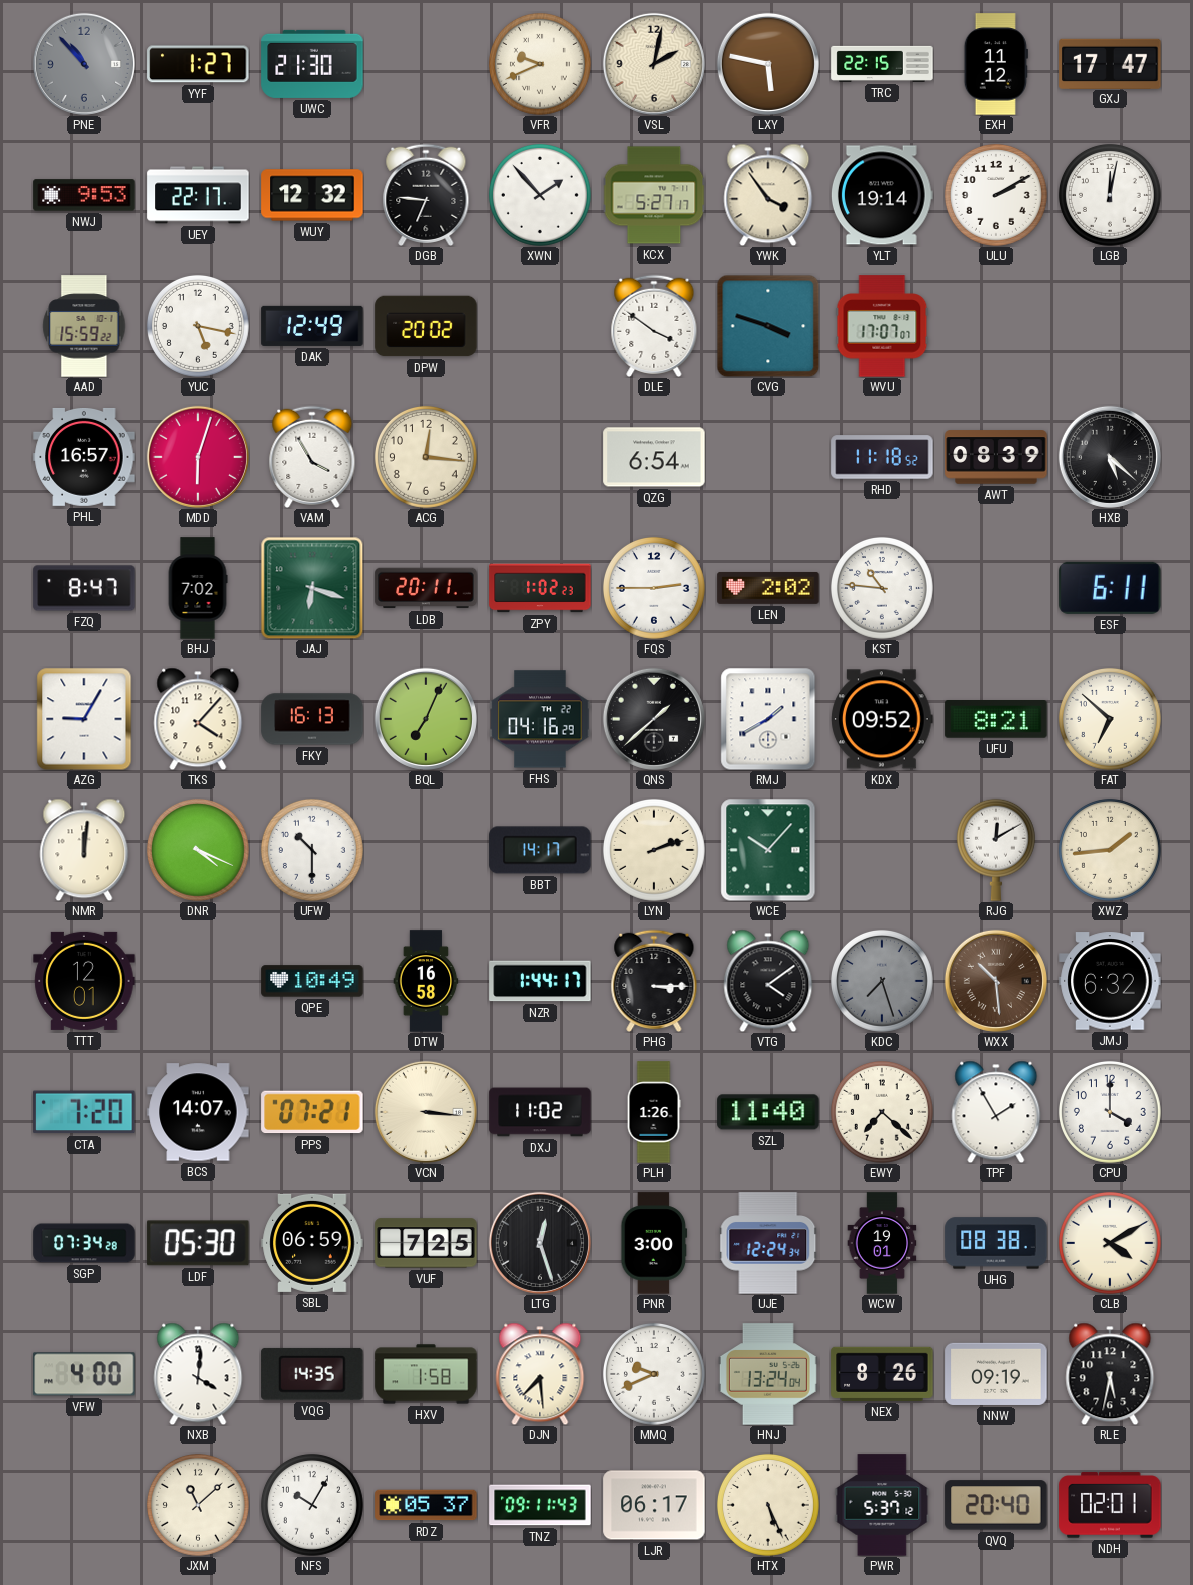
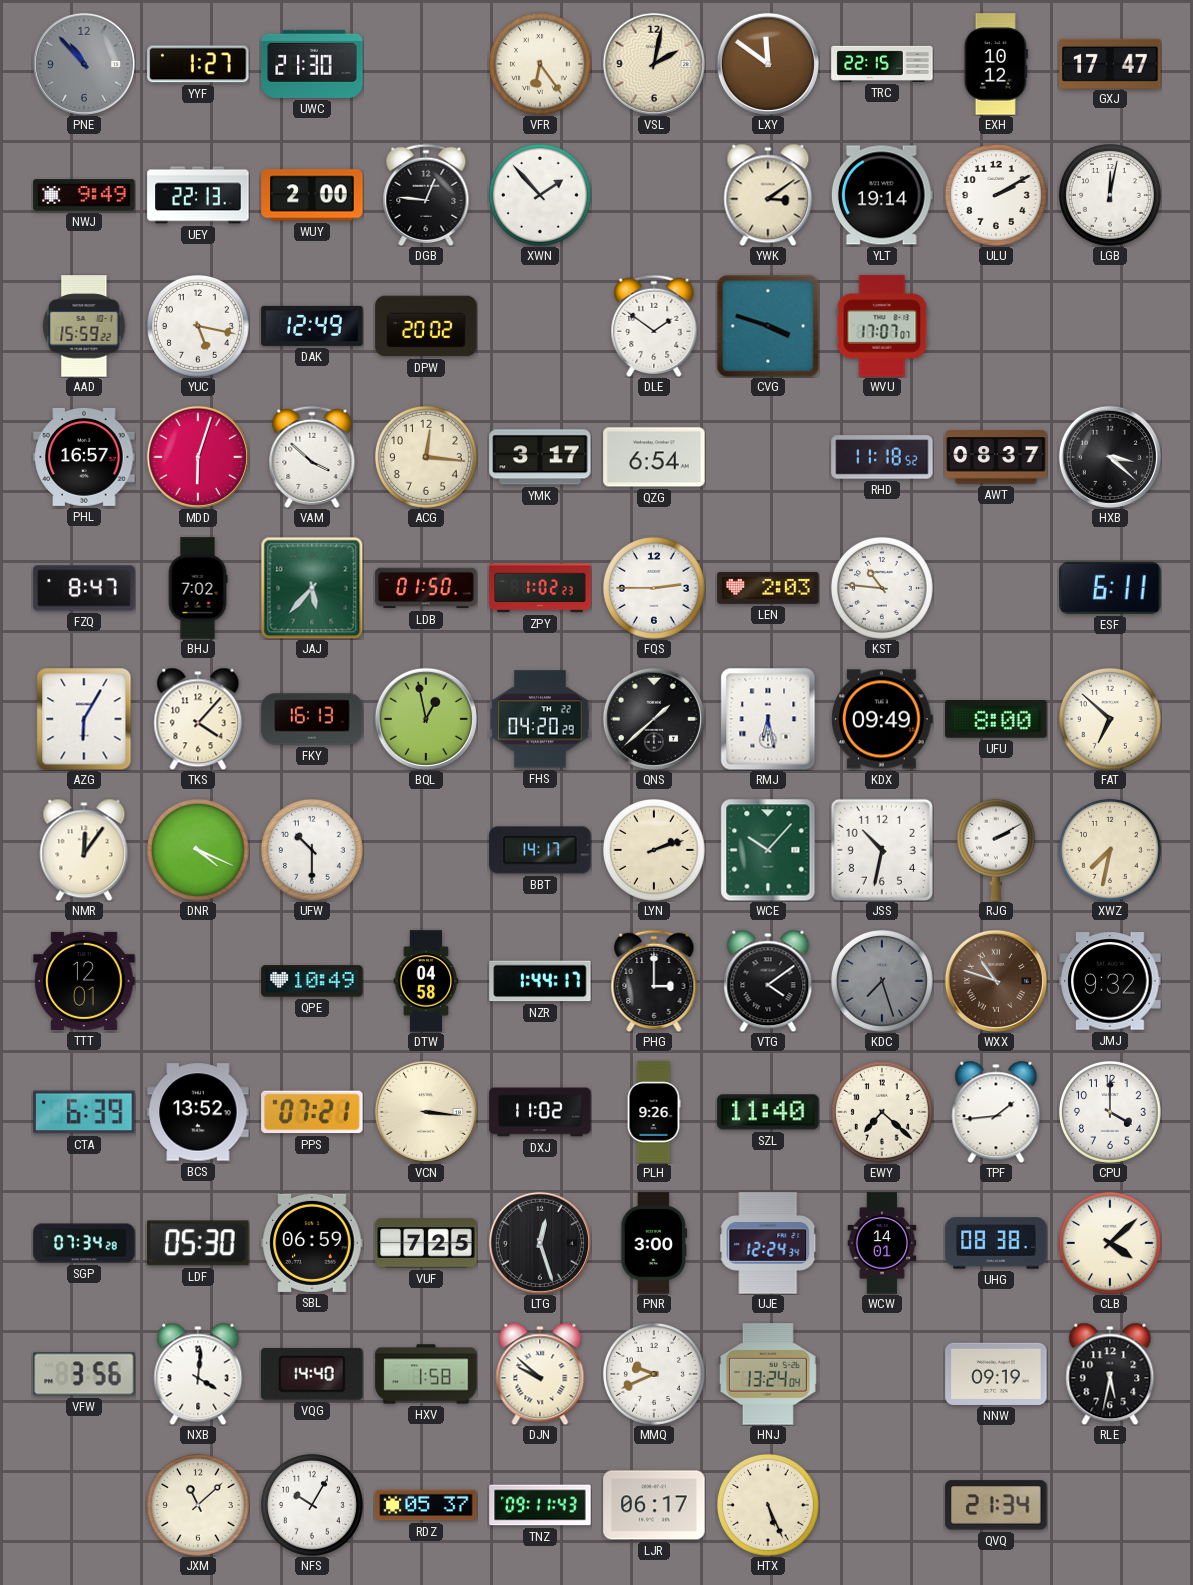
VFR: 9:41 -> 6:24 (540, 64)
LXY: 5:47 -> 11:51 (768, 64)
EXH: 11:12 -> 10:12 (996, 64)
NWJ: 9:53 -> 9:49 (84, 195)
UEY: 22:17 -> 22:13 (198, 195)
WUY: 12:32 -> 2:00 (312, 195)
DGB: 6:46 -> 12:46 (426, 195)
KCX: 5:27 -> none (654, 195)
YWK: 3:54 -> 3:09 (768, 195)
DLE: 3:51 -> 1:51 (654, 326)
VAM: 3:55 -> 3:52 (312, 457)
YMK: none -> 3:17 (540, 457)
AWT: 08:39 -> 08:37 (996, 457)
HXB: 5:22 -> 3:22 (1110, 457)
JAJ: 6:18 -> 5:37 (312, 588)
LDB: 20:11 -> 01:50 (426, 588)
LEN: 2:02 -> 2:03 (768, 588)
AZG: 9:05 -> 6:05 (84, 719)
BQL: 7:04 -> 12:58 (426, 719)
FHS: 04:16 -> 04:20 (540, 719)
RMJ: 1:40 -> 6:28 (768, 719)
KDX: 09:52 -> 09:49 (883, 719)
UFU: 8:21 -> 8:00 (996, 720)
NMR: 12:01 -> 12:06 (84, 850)
JSS: none -> 10:32 (882, 850)
RJG: 12:10 -> 2:10 (996, 850)
XWZ: 1:44 -> 7:32 (1110, 850)
DTW: 16:58 -> 04:58 (426, 981)
PHG: 3:15 -> 3:00 (654, 981)
WXX: 10:29 -> 10:48 (996, 981)
JMJ: 6:32 -> 9:32 (1110, 981)
CTA: 7:20 -> 6:39 (84, 1112)
BCS: 14:07 -> 13:52 (198, 1112)
PLH: 1:26 -> 9:26 (654, 1112)
TPF: 1:55 -> 1:44 (996, 1112)
WCW: 19:01 -> 14:01 (882, 1243)
CLB: 4:10 -> 4:08 (1110, 1243)
VFW: 4:00 -> 3:56 (84, 1374)
VQG: 14:35 -> 14:40 (312, 1374)
DJN: 7:29 -> 9:52 (540, 1374)
NEX: 8:26 -> none (882, 1374)
PWR: 5:37 -> none (882, 1505)
QVQ: 20:40 -> 21:34 (996, 1505)
NDH: 02:01 -> none (1110, 1505)
